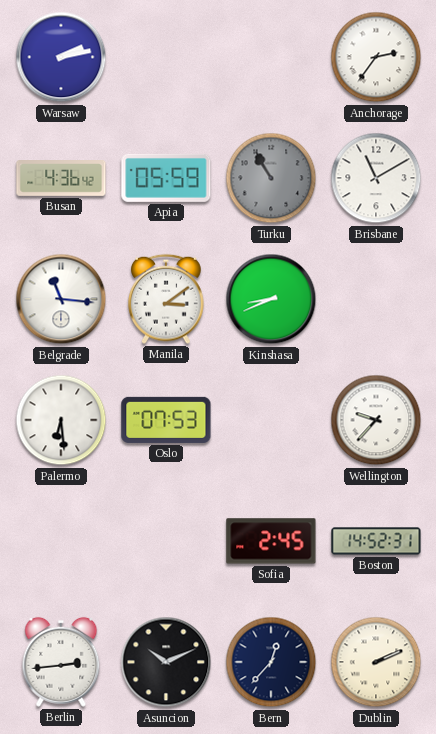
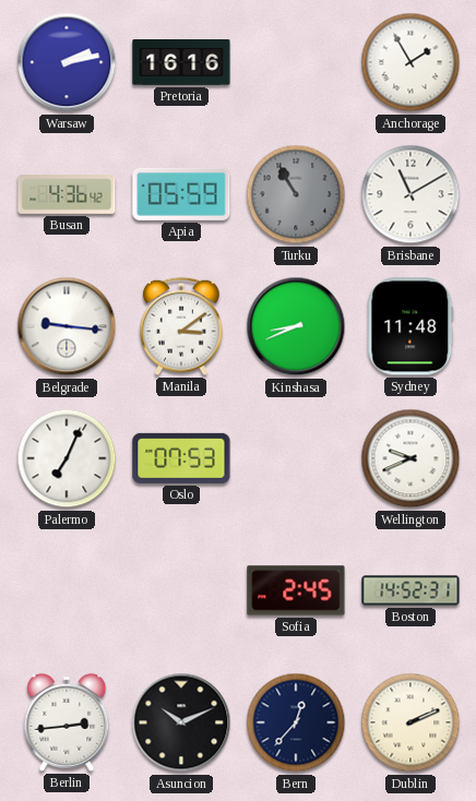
Pretoria: none -> 16:16 (181, 63)
Anchorage: 2:36 -> 1:55 (410, 62)
Belgrade: 11:16 -> 9:16 (67, 326)
Sydney: none -> 11:48 (410, 326)
Palermo: 6:29 -> 7:04 (67, 458)
Wellington: 9:37 -> 9:41 (410, 458)
